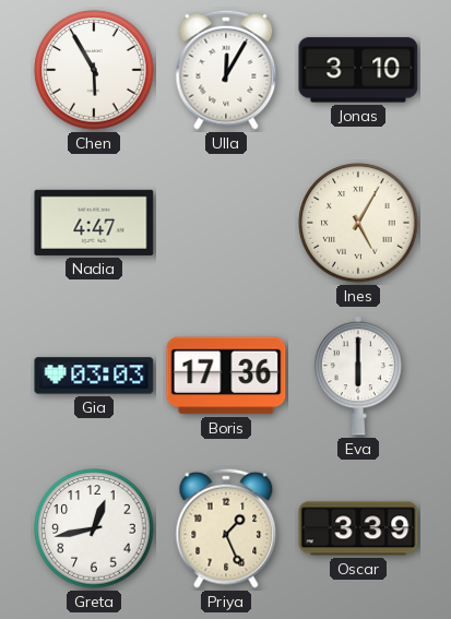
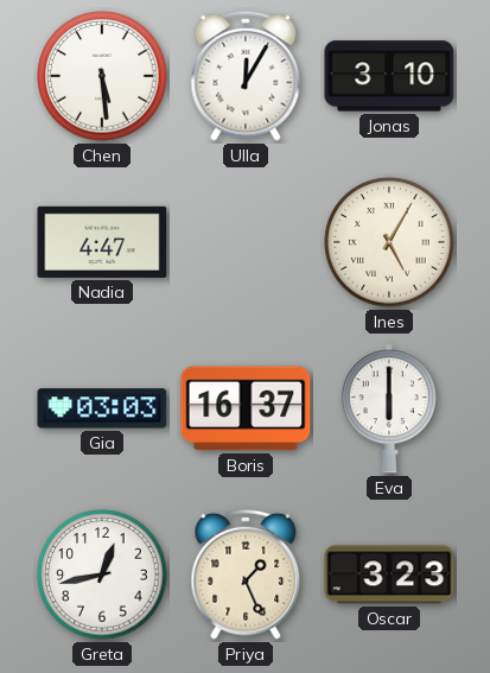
Chen: 5:55 -> 5:29 (102, 76)
Boris: 17:36 -> 16:37 (246, 408)
Oscar: 3:39 -> 3:23 (389, 574)
